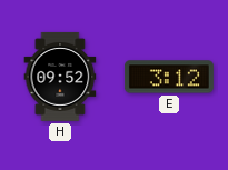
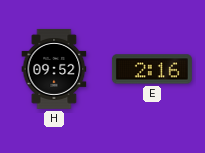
E: 3:12 -> 2:16 (152, 69)
